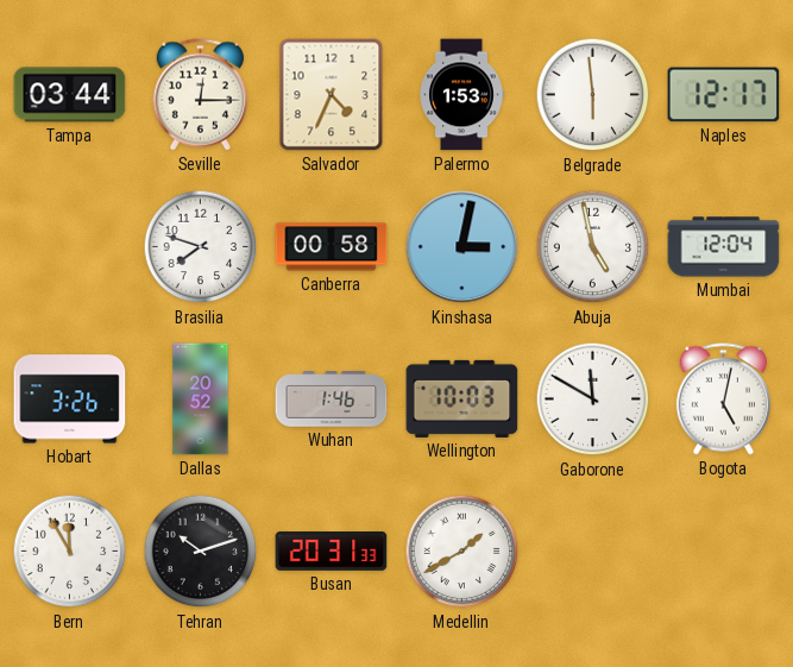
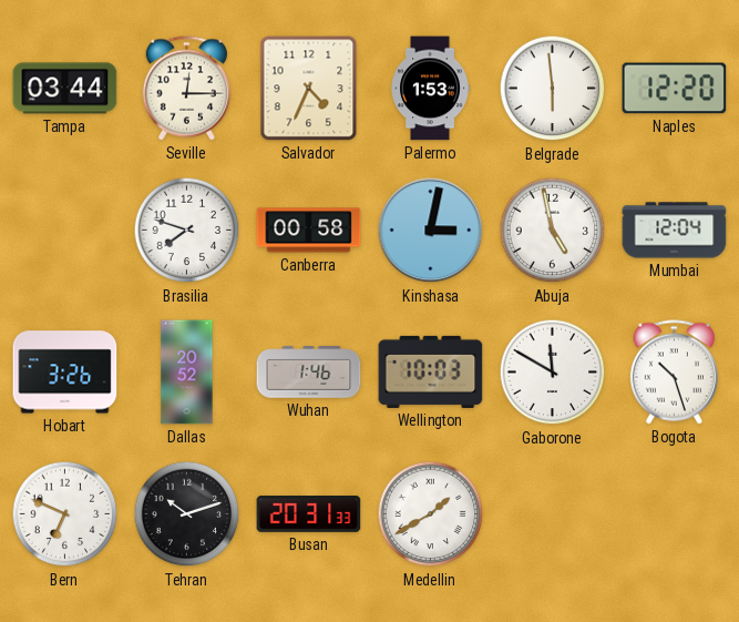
Naples: 12:17 -> 12:20 (675, 89)
Bogota: 5:02 -> 10:27 (674, 373)
Bern: 11:55 -> 6:49 (65, 514)
